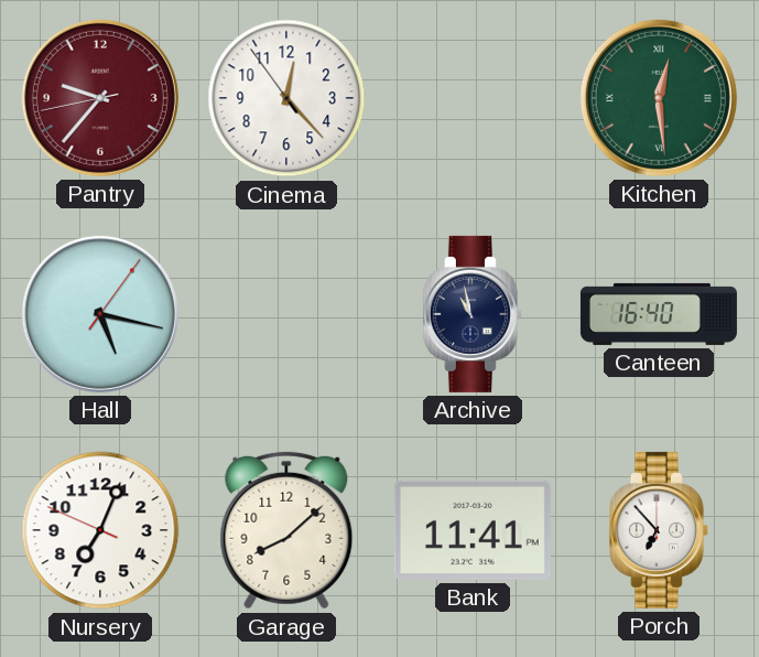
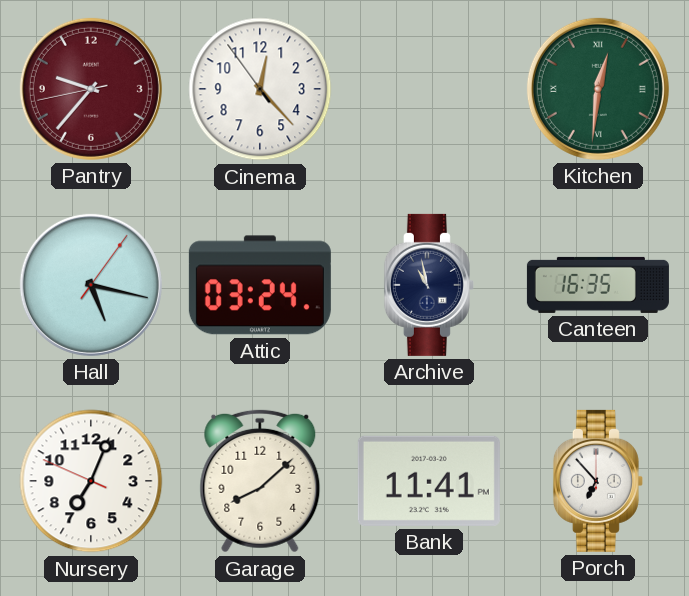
Kitchen: 12:29 -> 12:31 (598, 89)
Attic: none -> 03:24 (260, 285)
Canteen: 16:40 -> 16:35 (598, 285)
